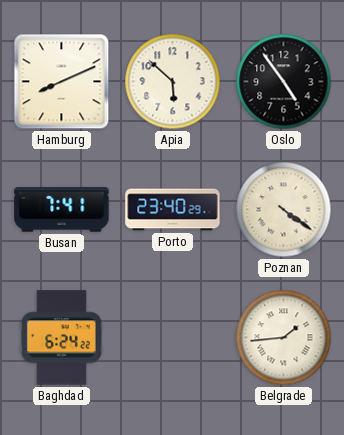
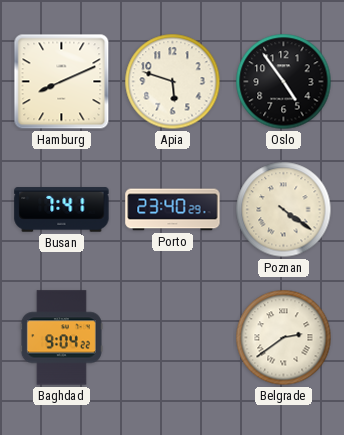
Apia: 5:52 -> 5:48 (173, 82)
Baghdad: 6:24 -> 9:04 (61, 338)
Belgrade: 1:44 -> 2:39 (284, 338)
